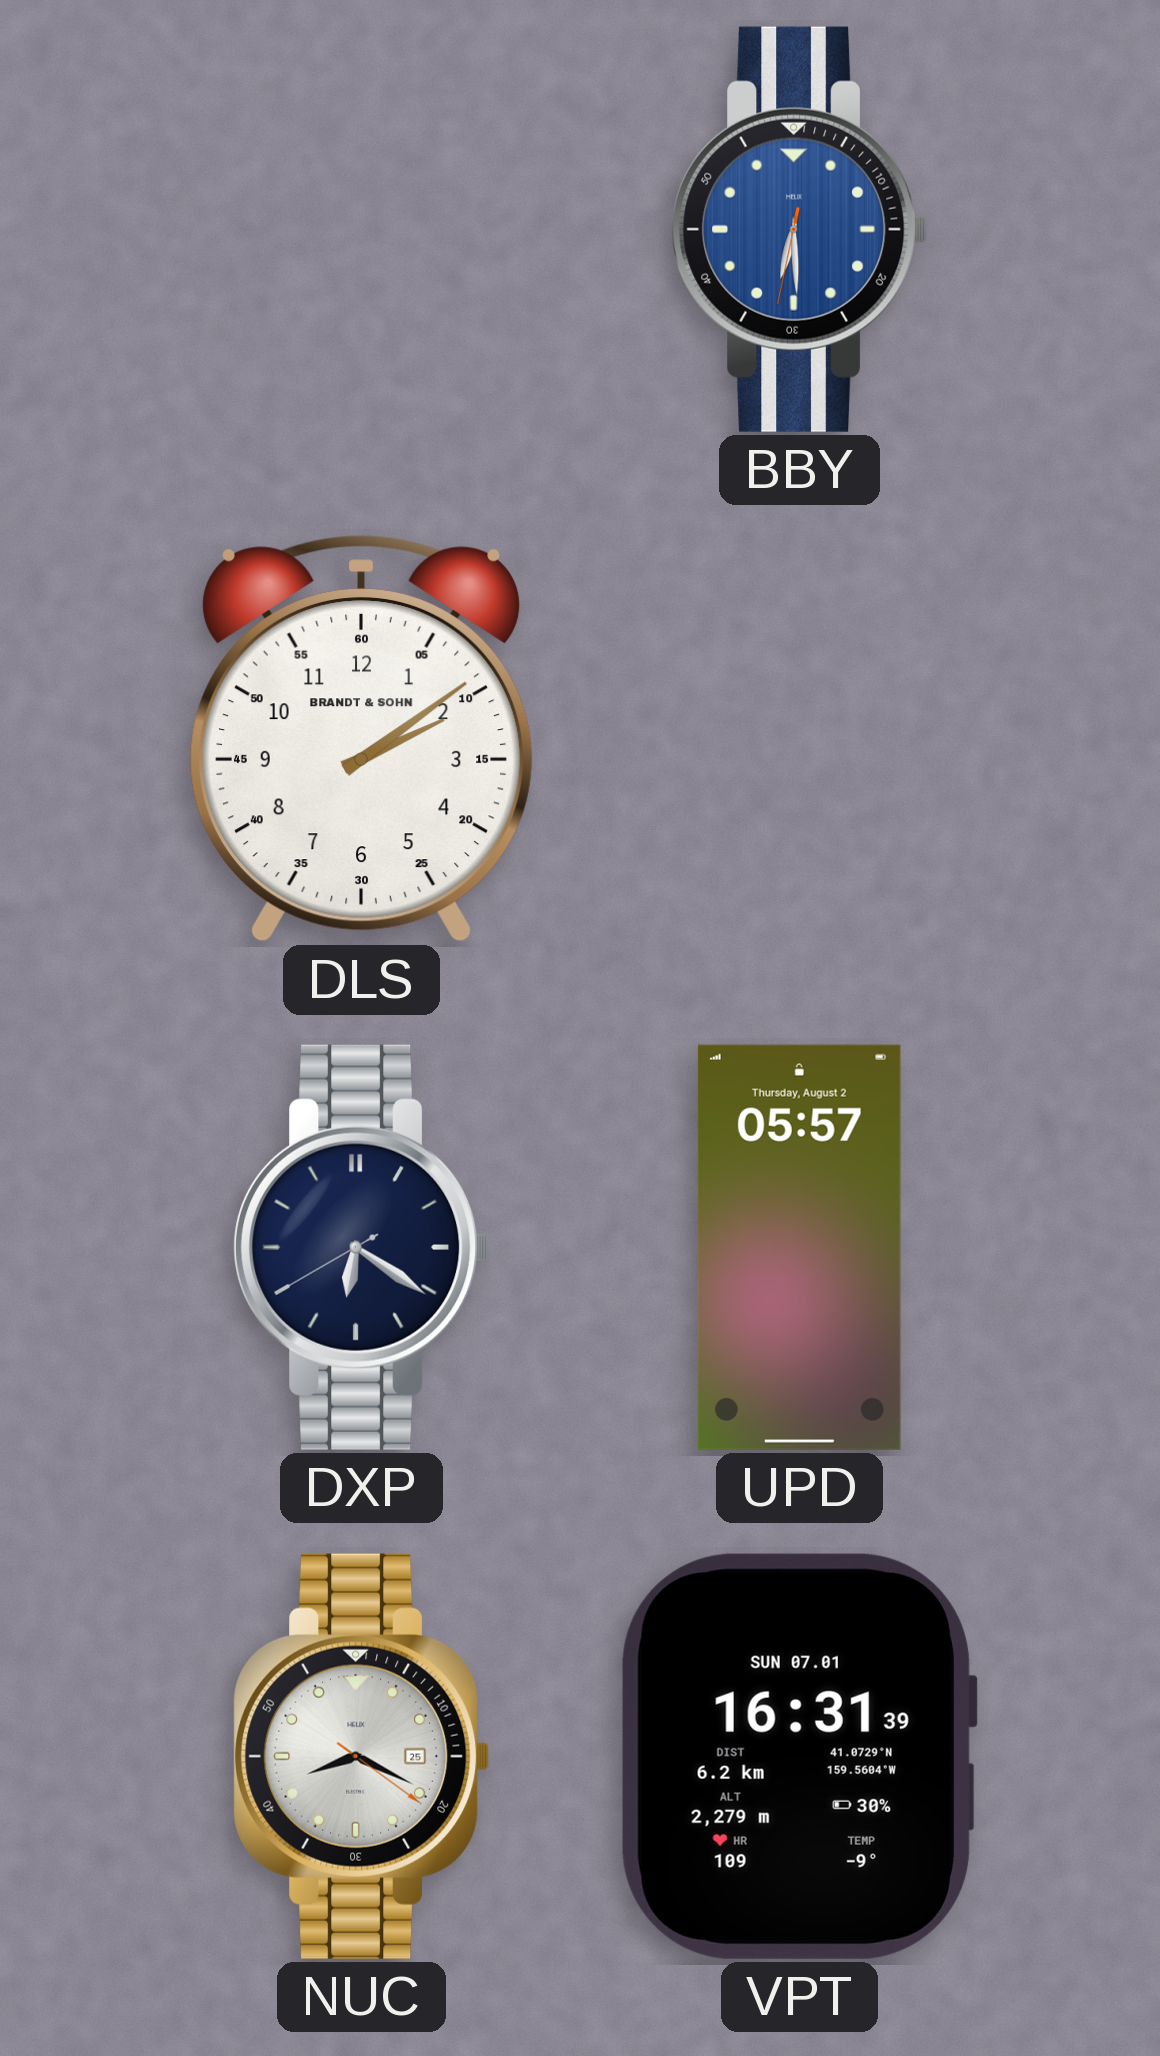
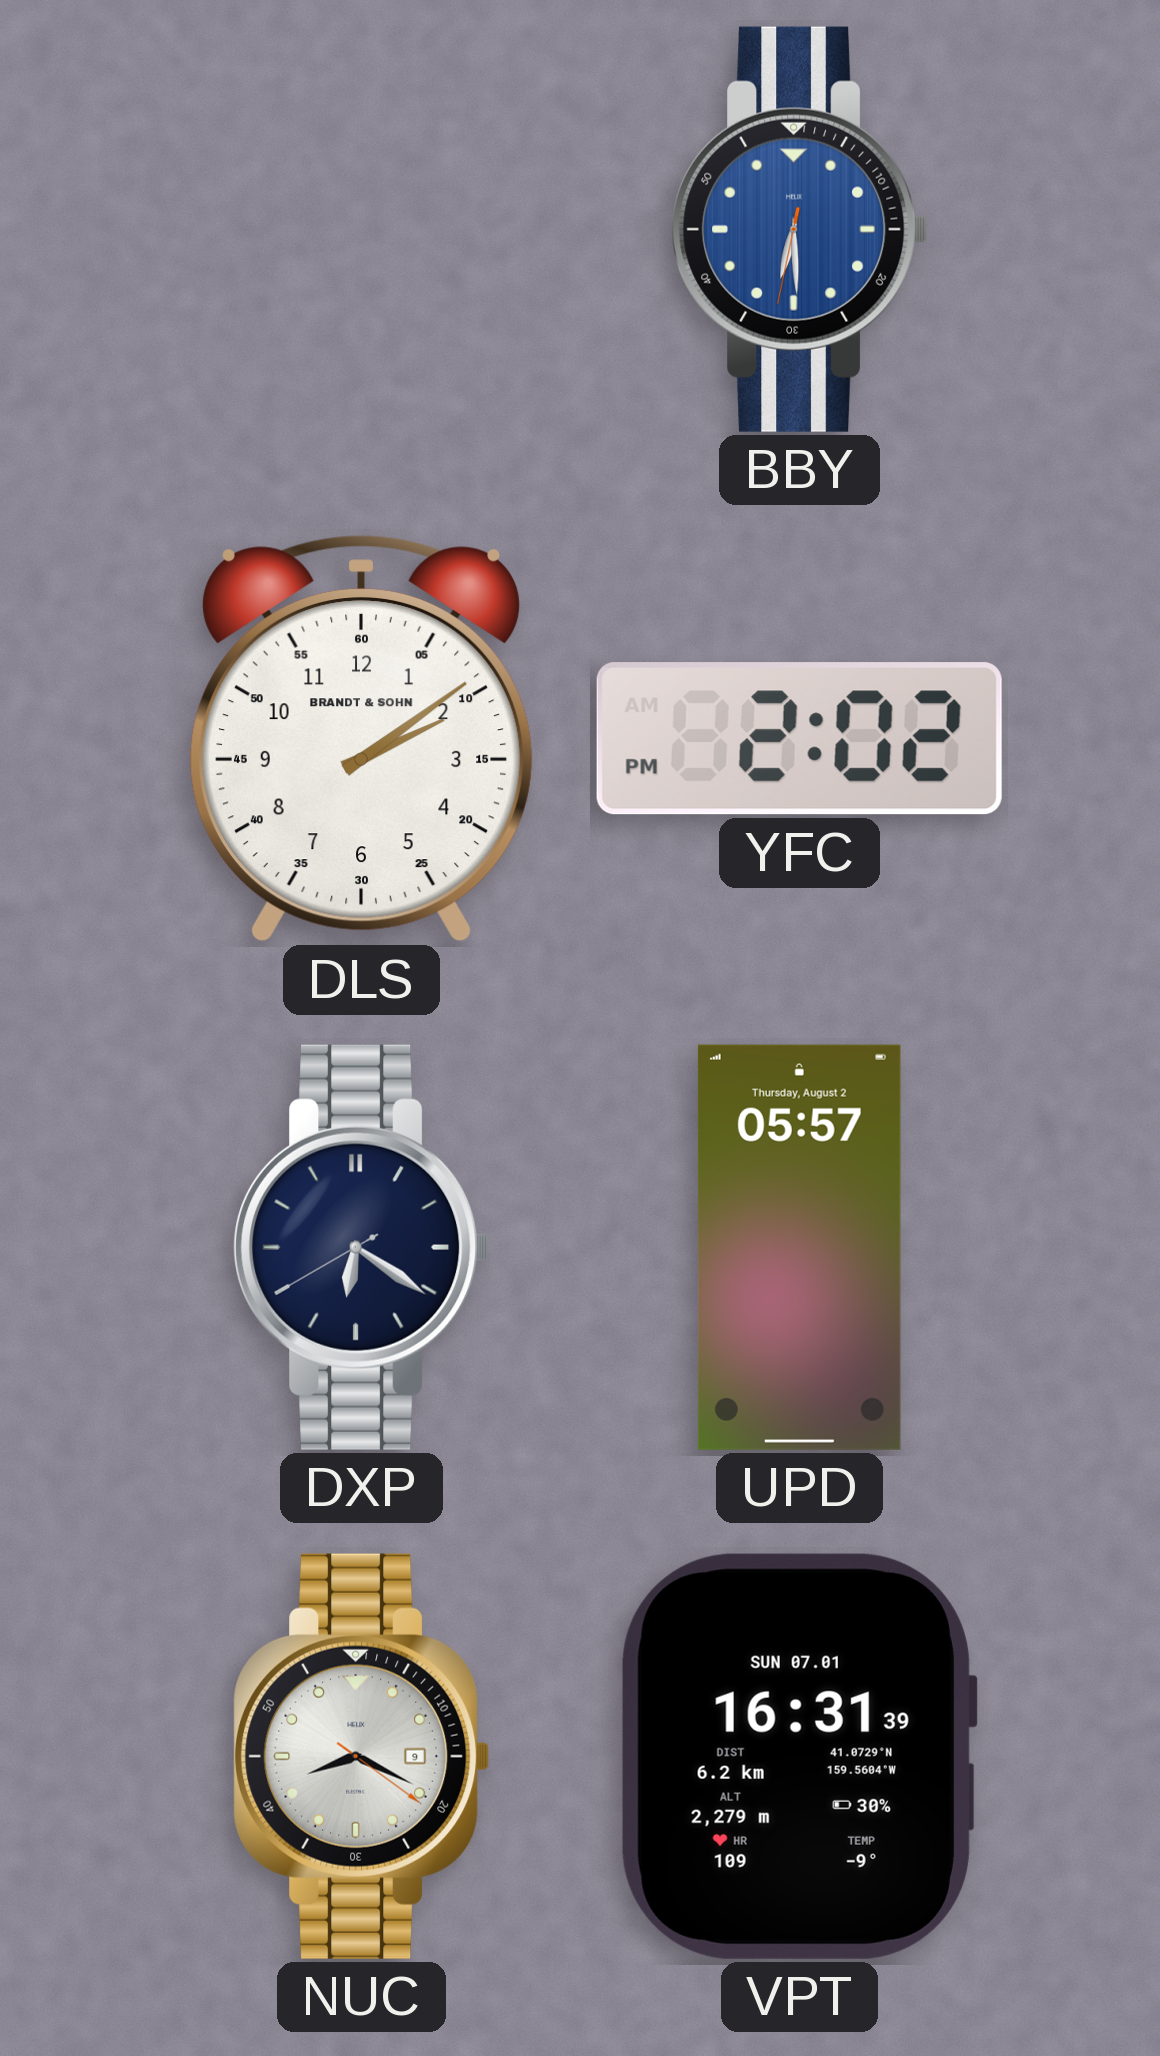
YFC: none -> 2:02 (799, 739)
NUC date: 25 -> 9 (362, 1756)
